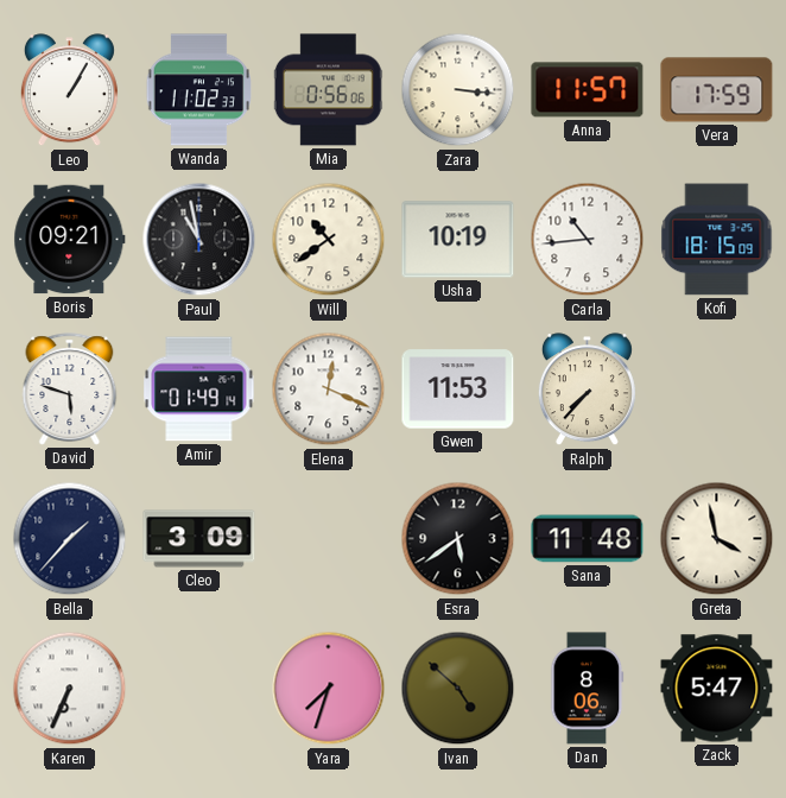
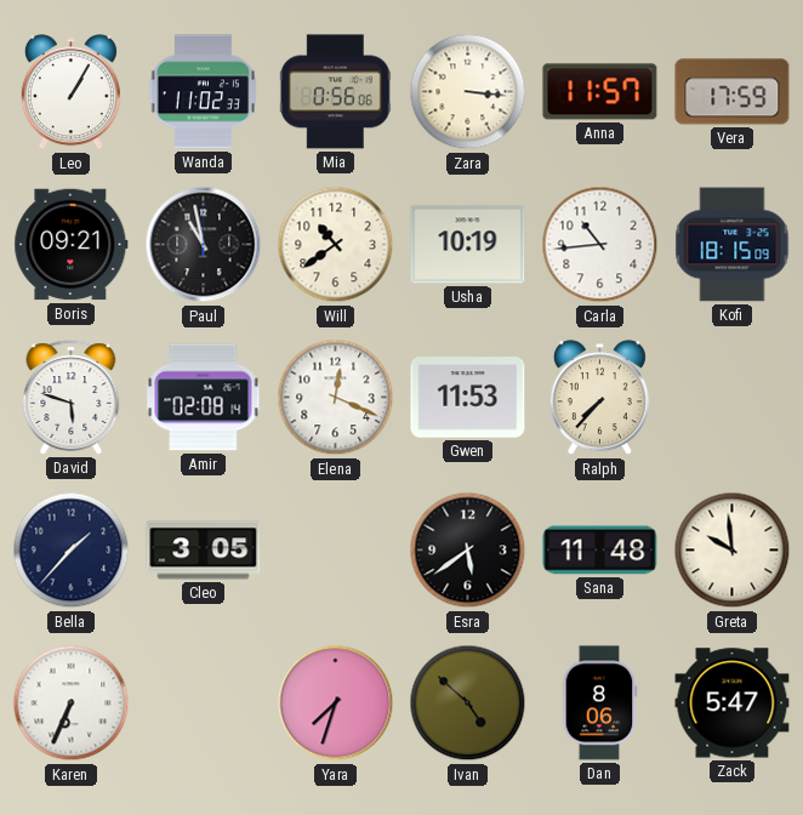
Amir: 01:49 -> 02:08 (204, 398)
Cleo: 3:09 -> 3:05 (204, 551)
Greta: 3:58 -> 9:59 (733, 551)
